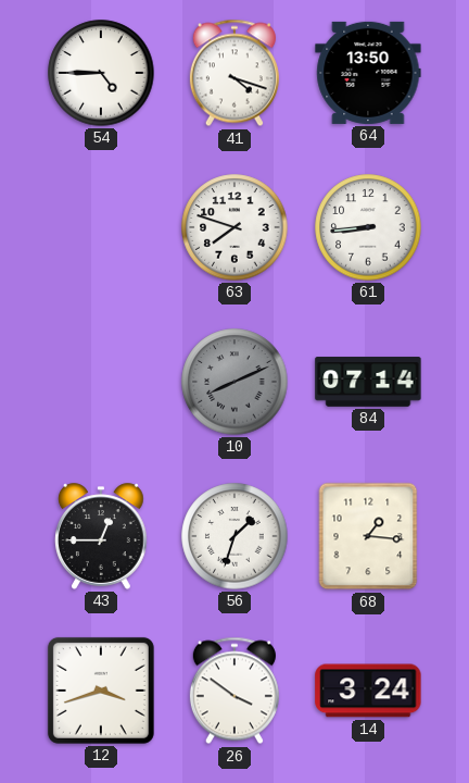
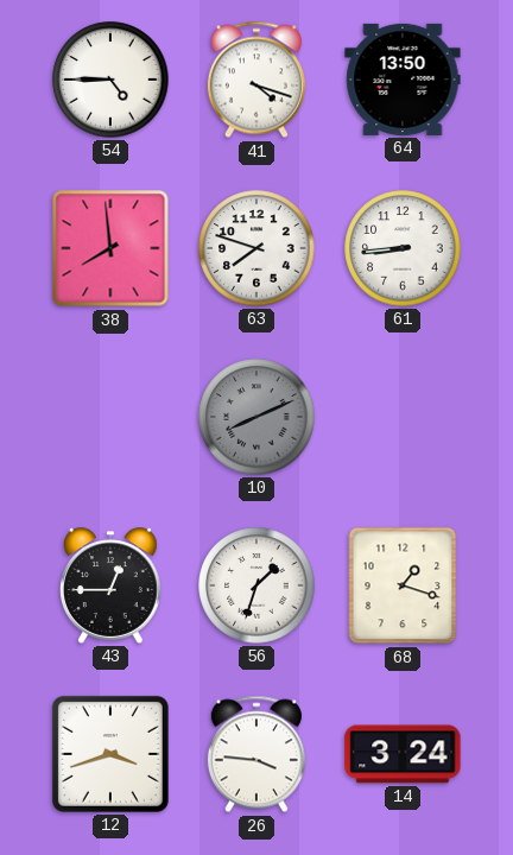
38: none -> 7:59 (110, 248)
84: 07:14 -> none (368, 382)
68: 1:16 -> 1:18 (403, 585)
26: 3:51 -> 3:46 (256, 754)
